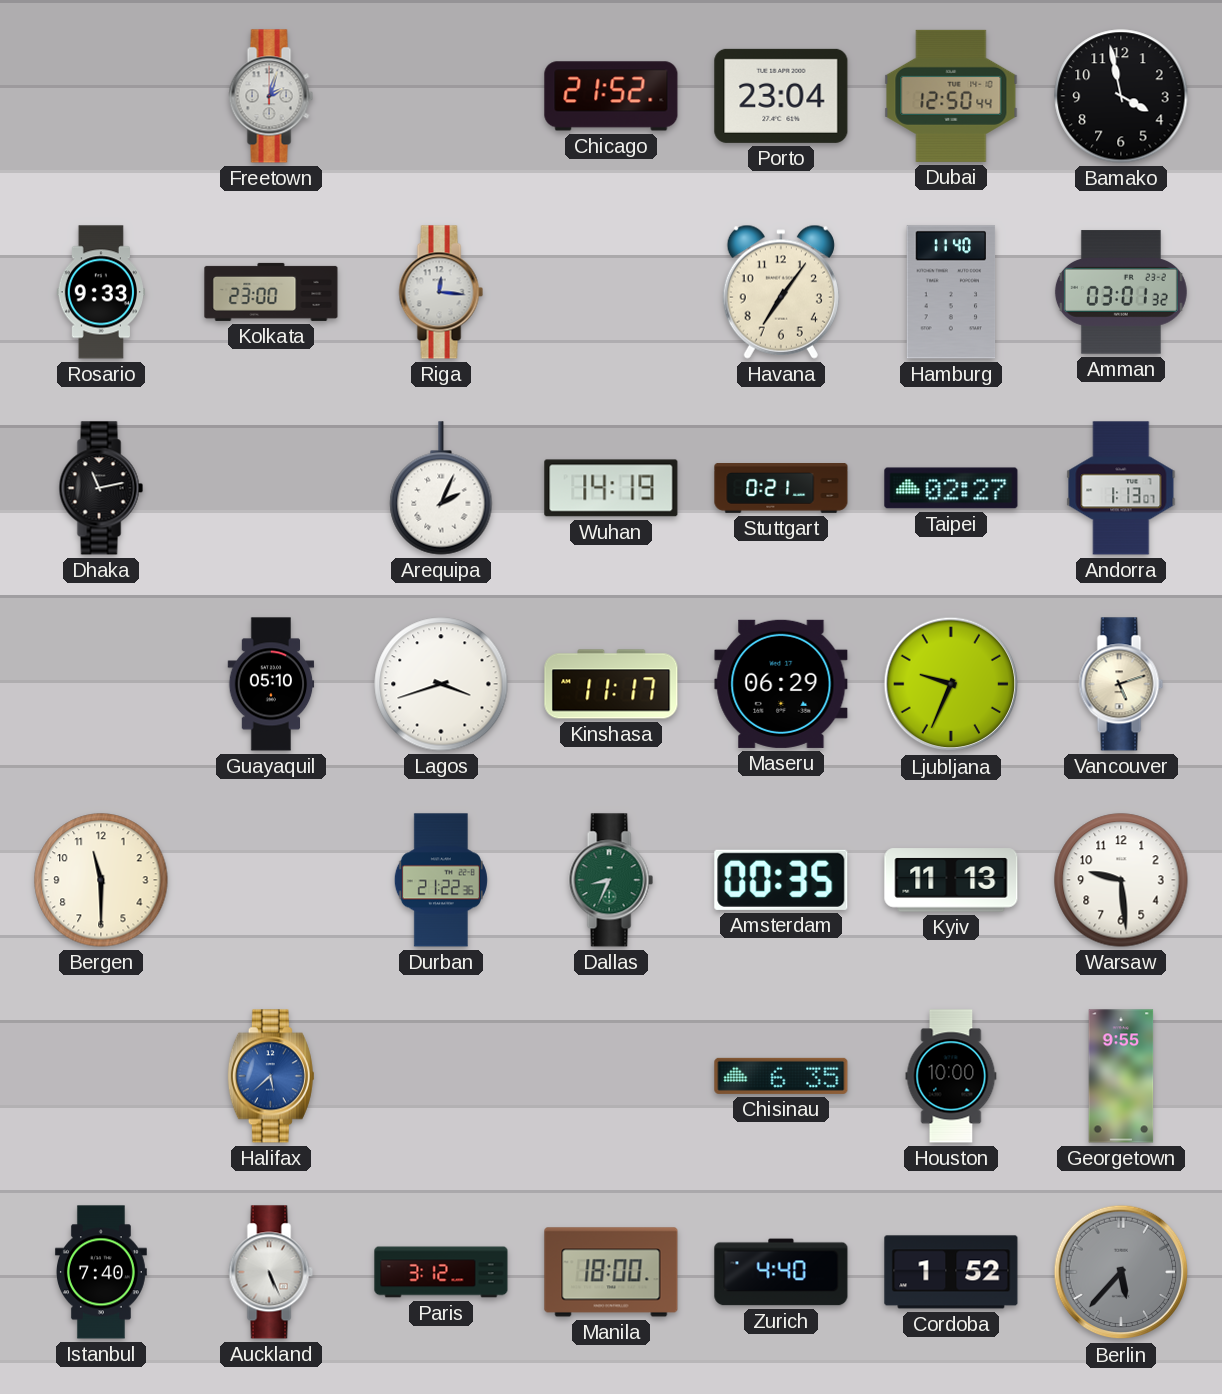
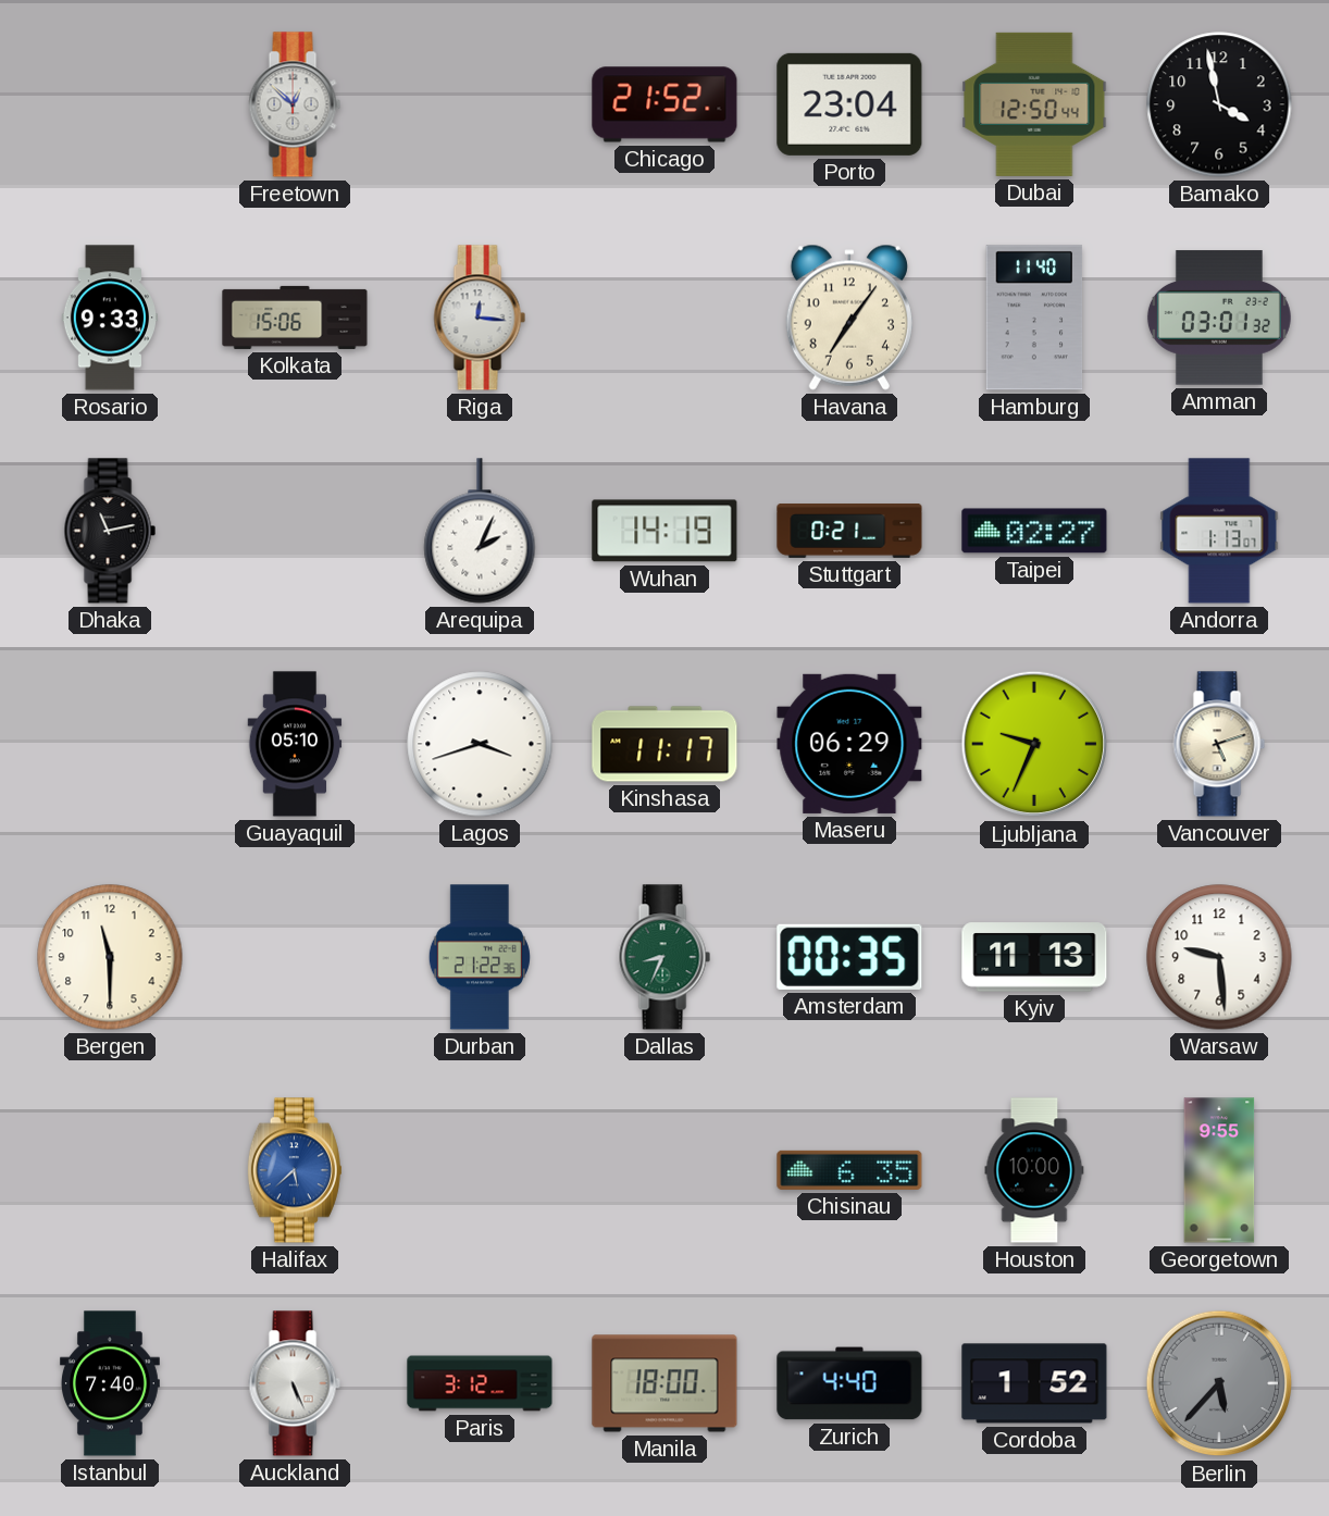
Freetown: 2:03 -> 12:52 (295, 104)
Kolkata: 23:00 -> 15:06 (295, 318)
